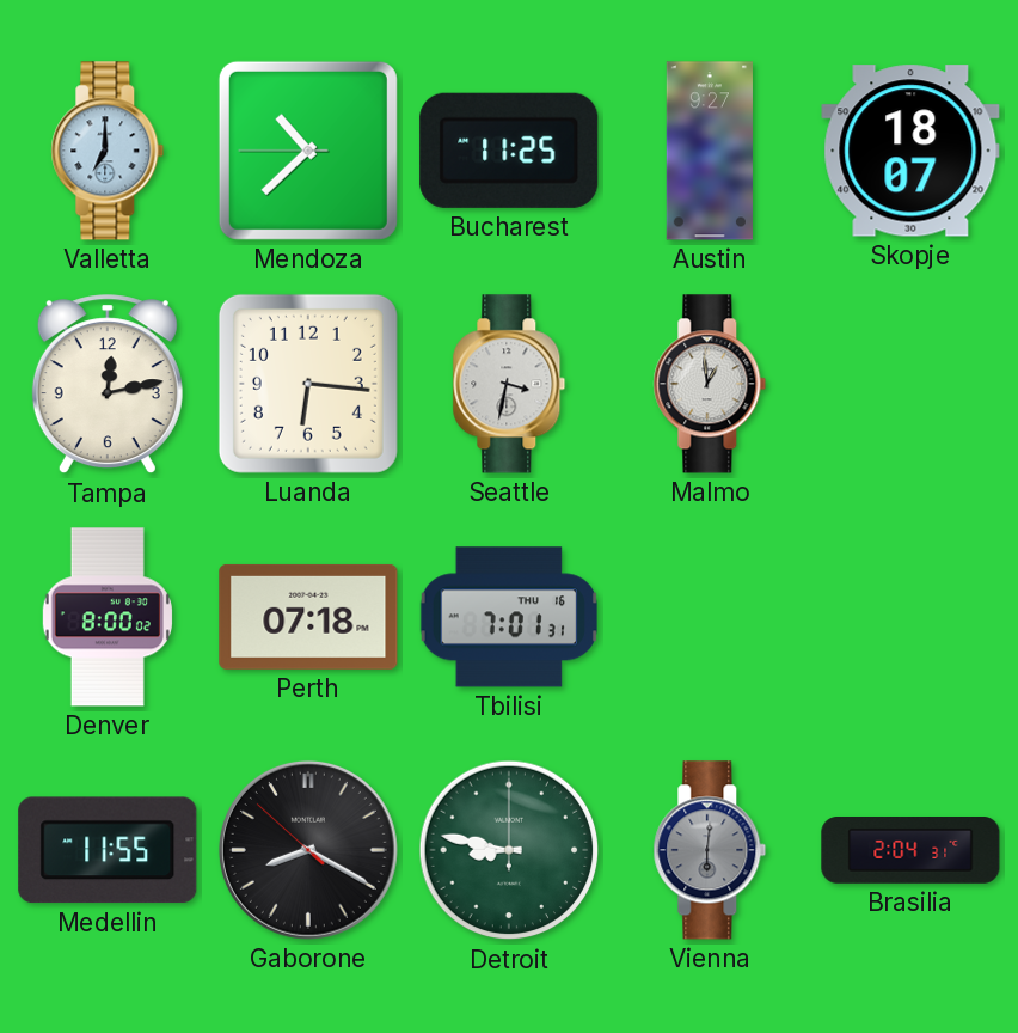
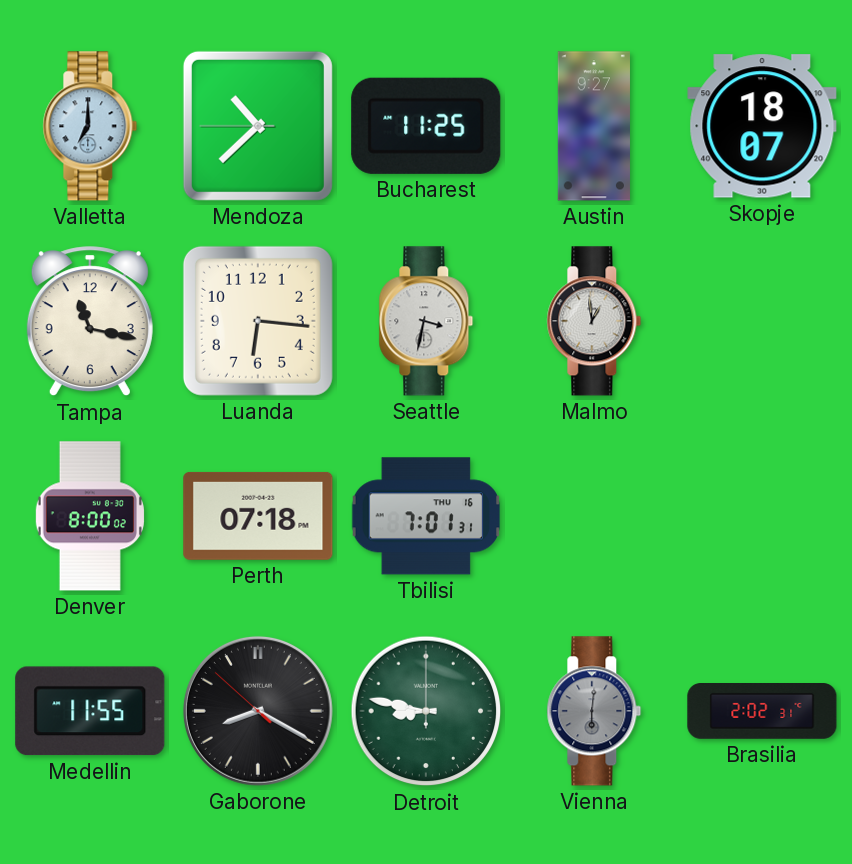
Tampa: 12:13 -> 11:17 (90, 322)
Brasilia: 2:04 -> 2:02 (762, 712)
